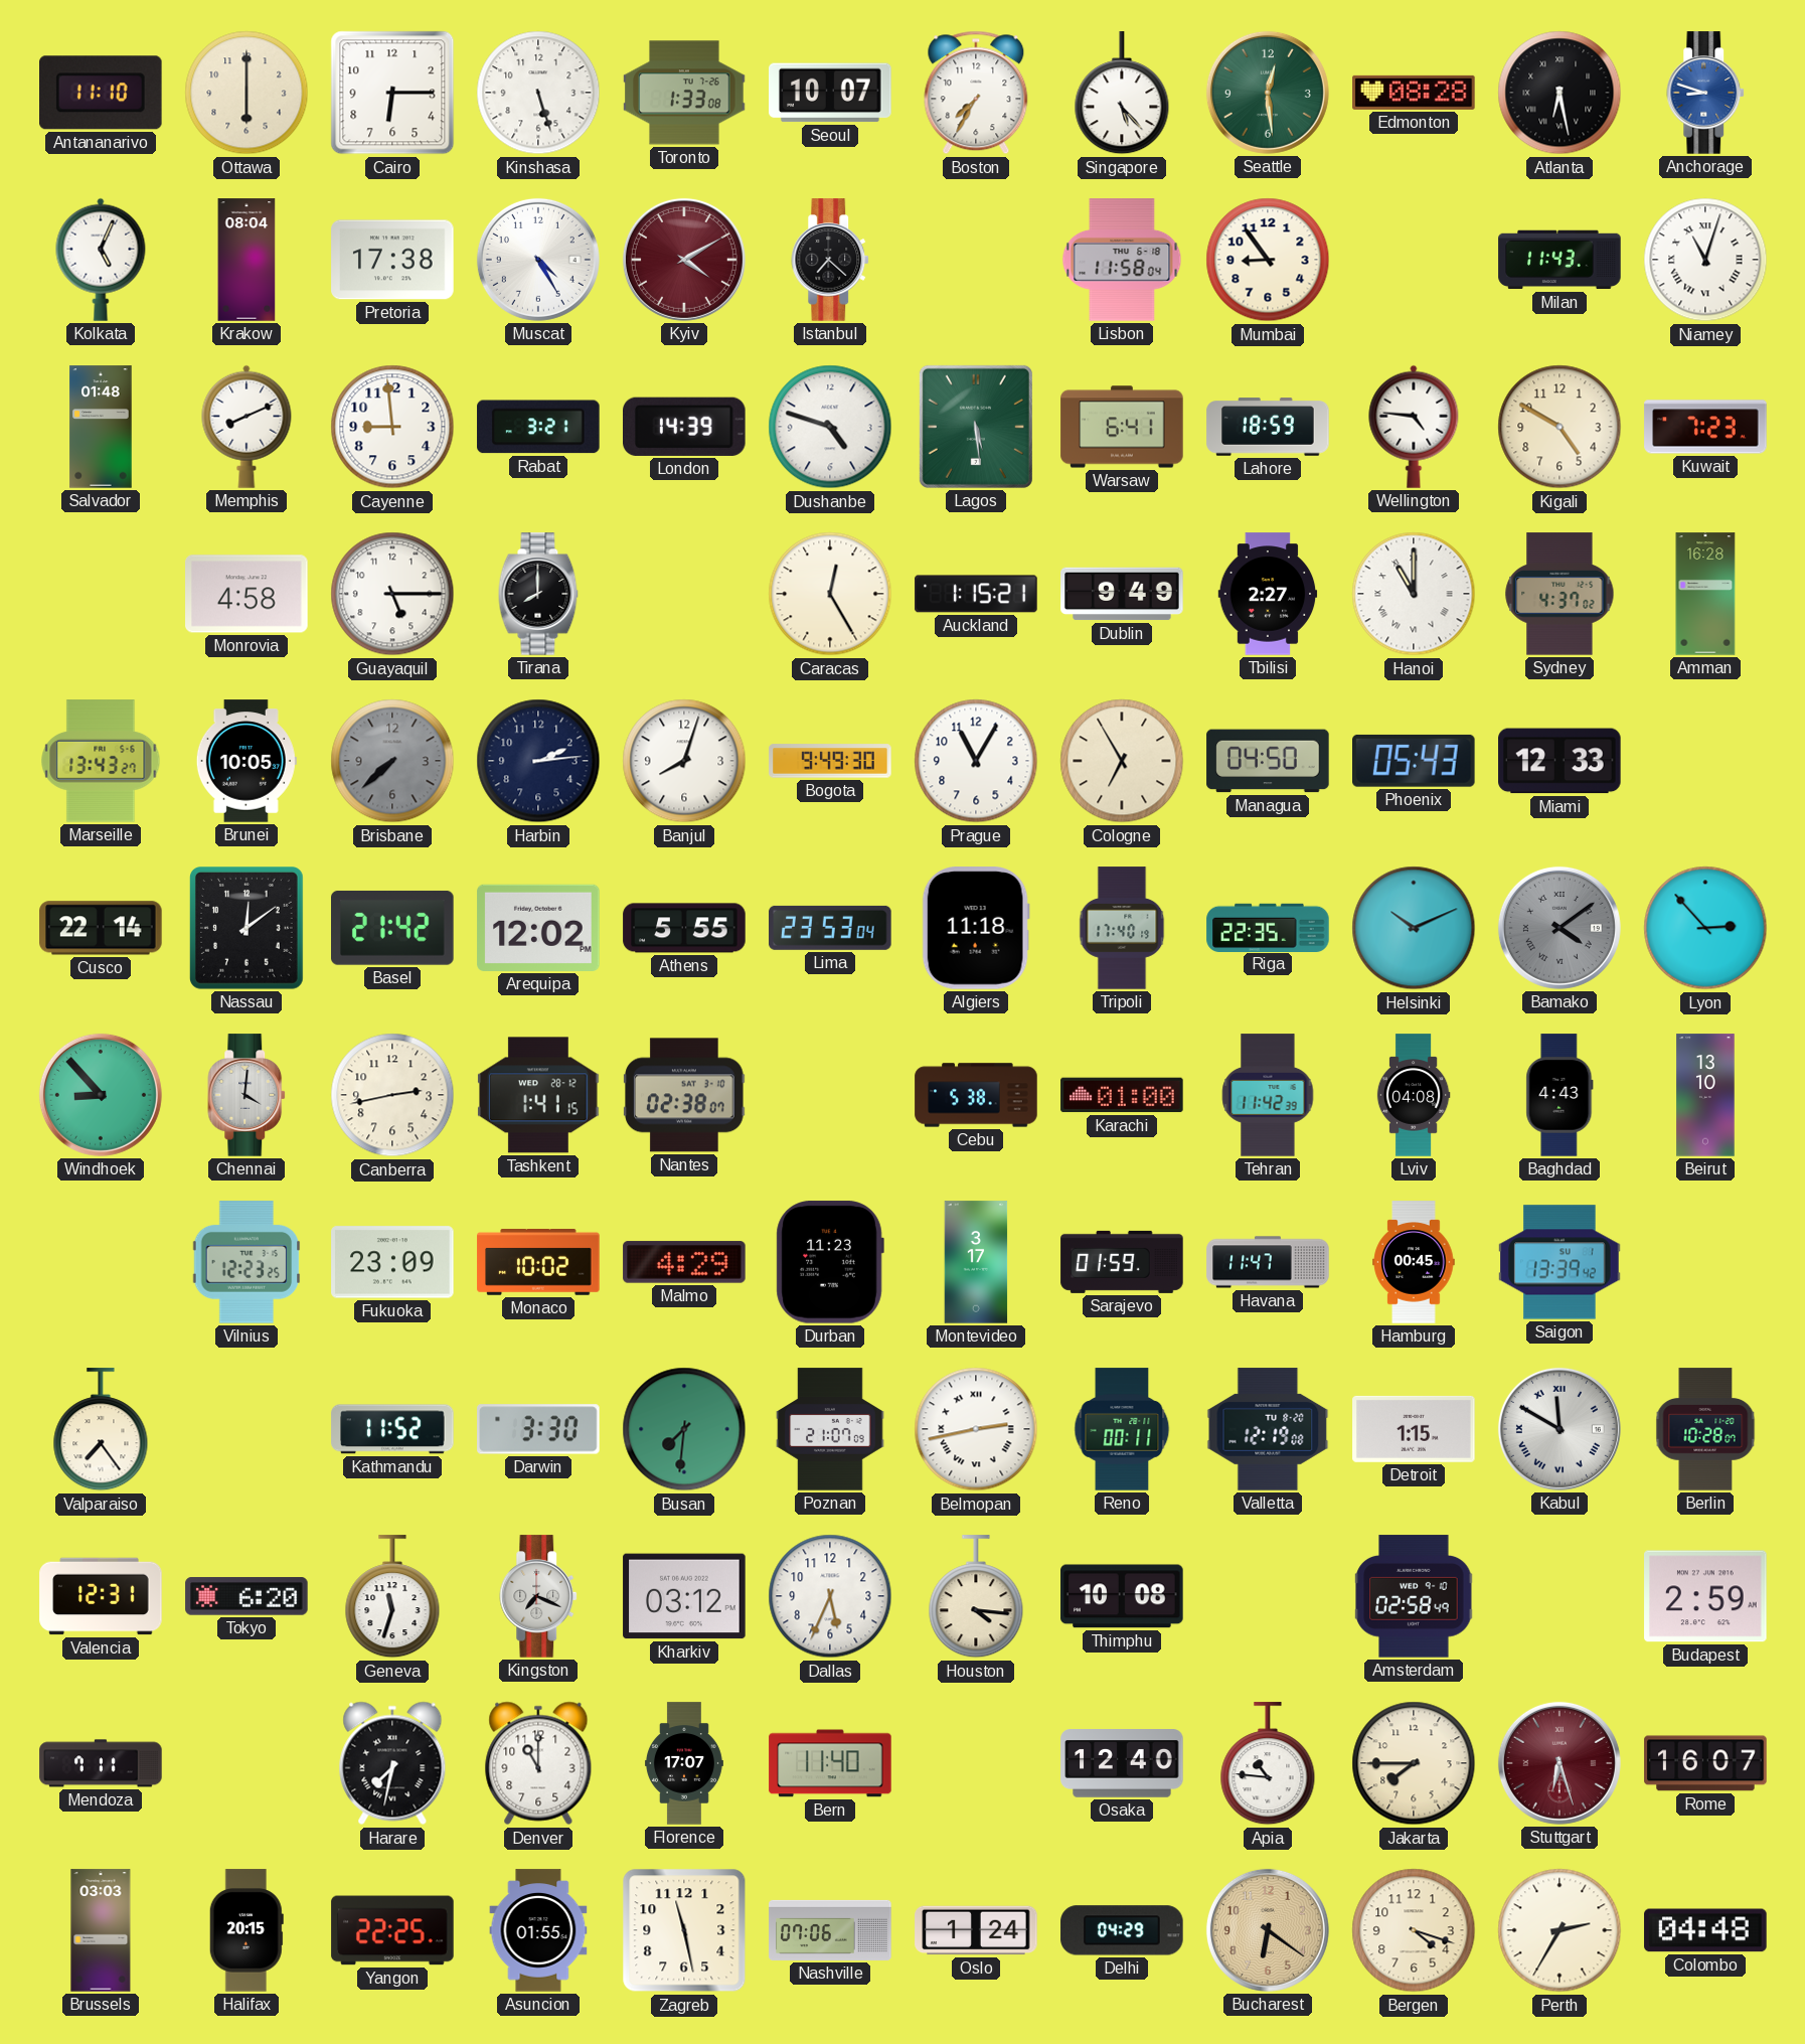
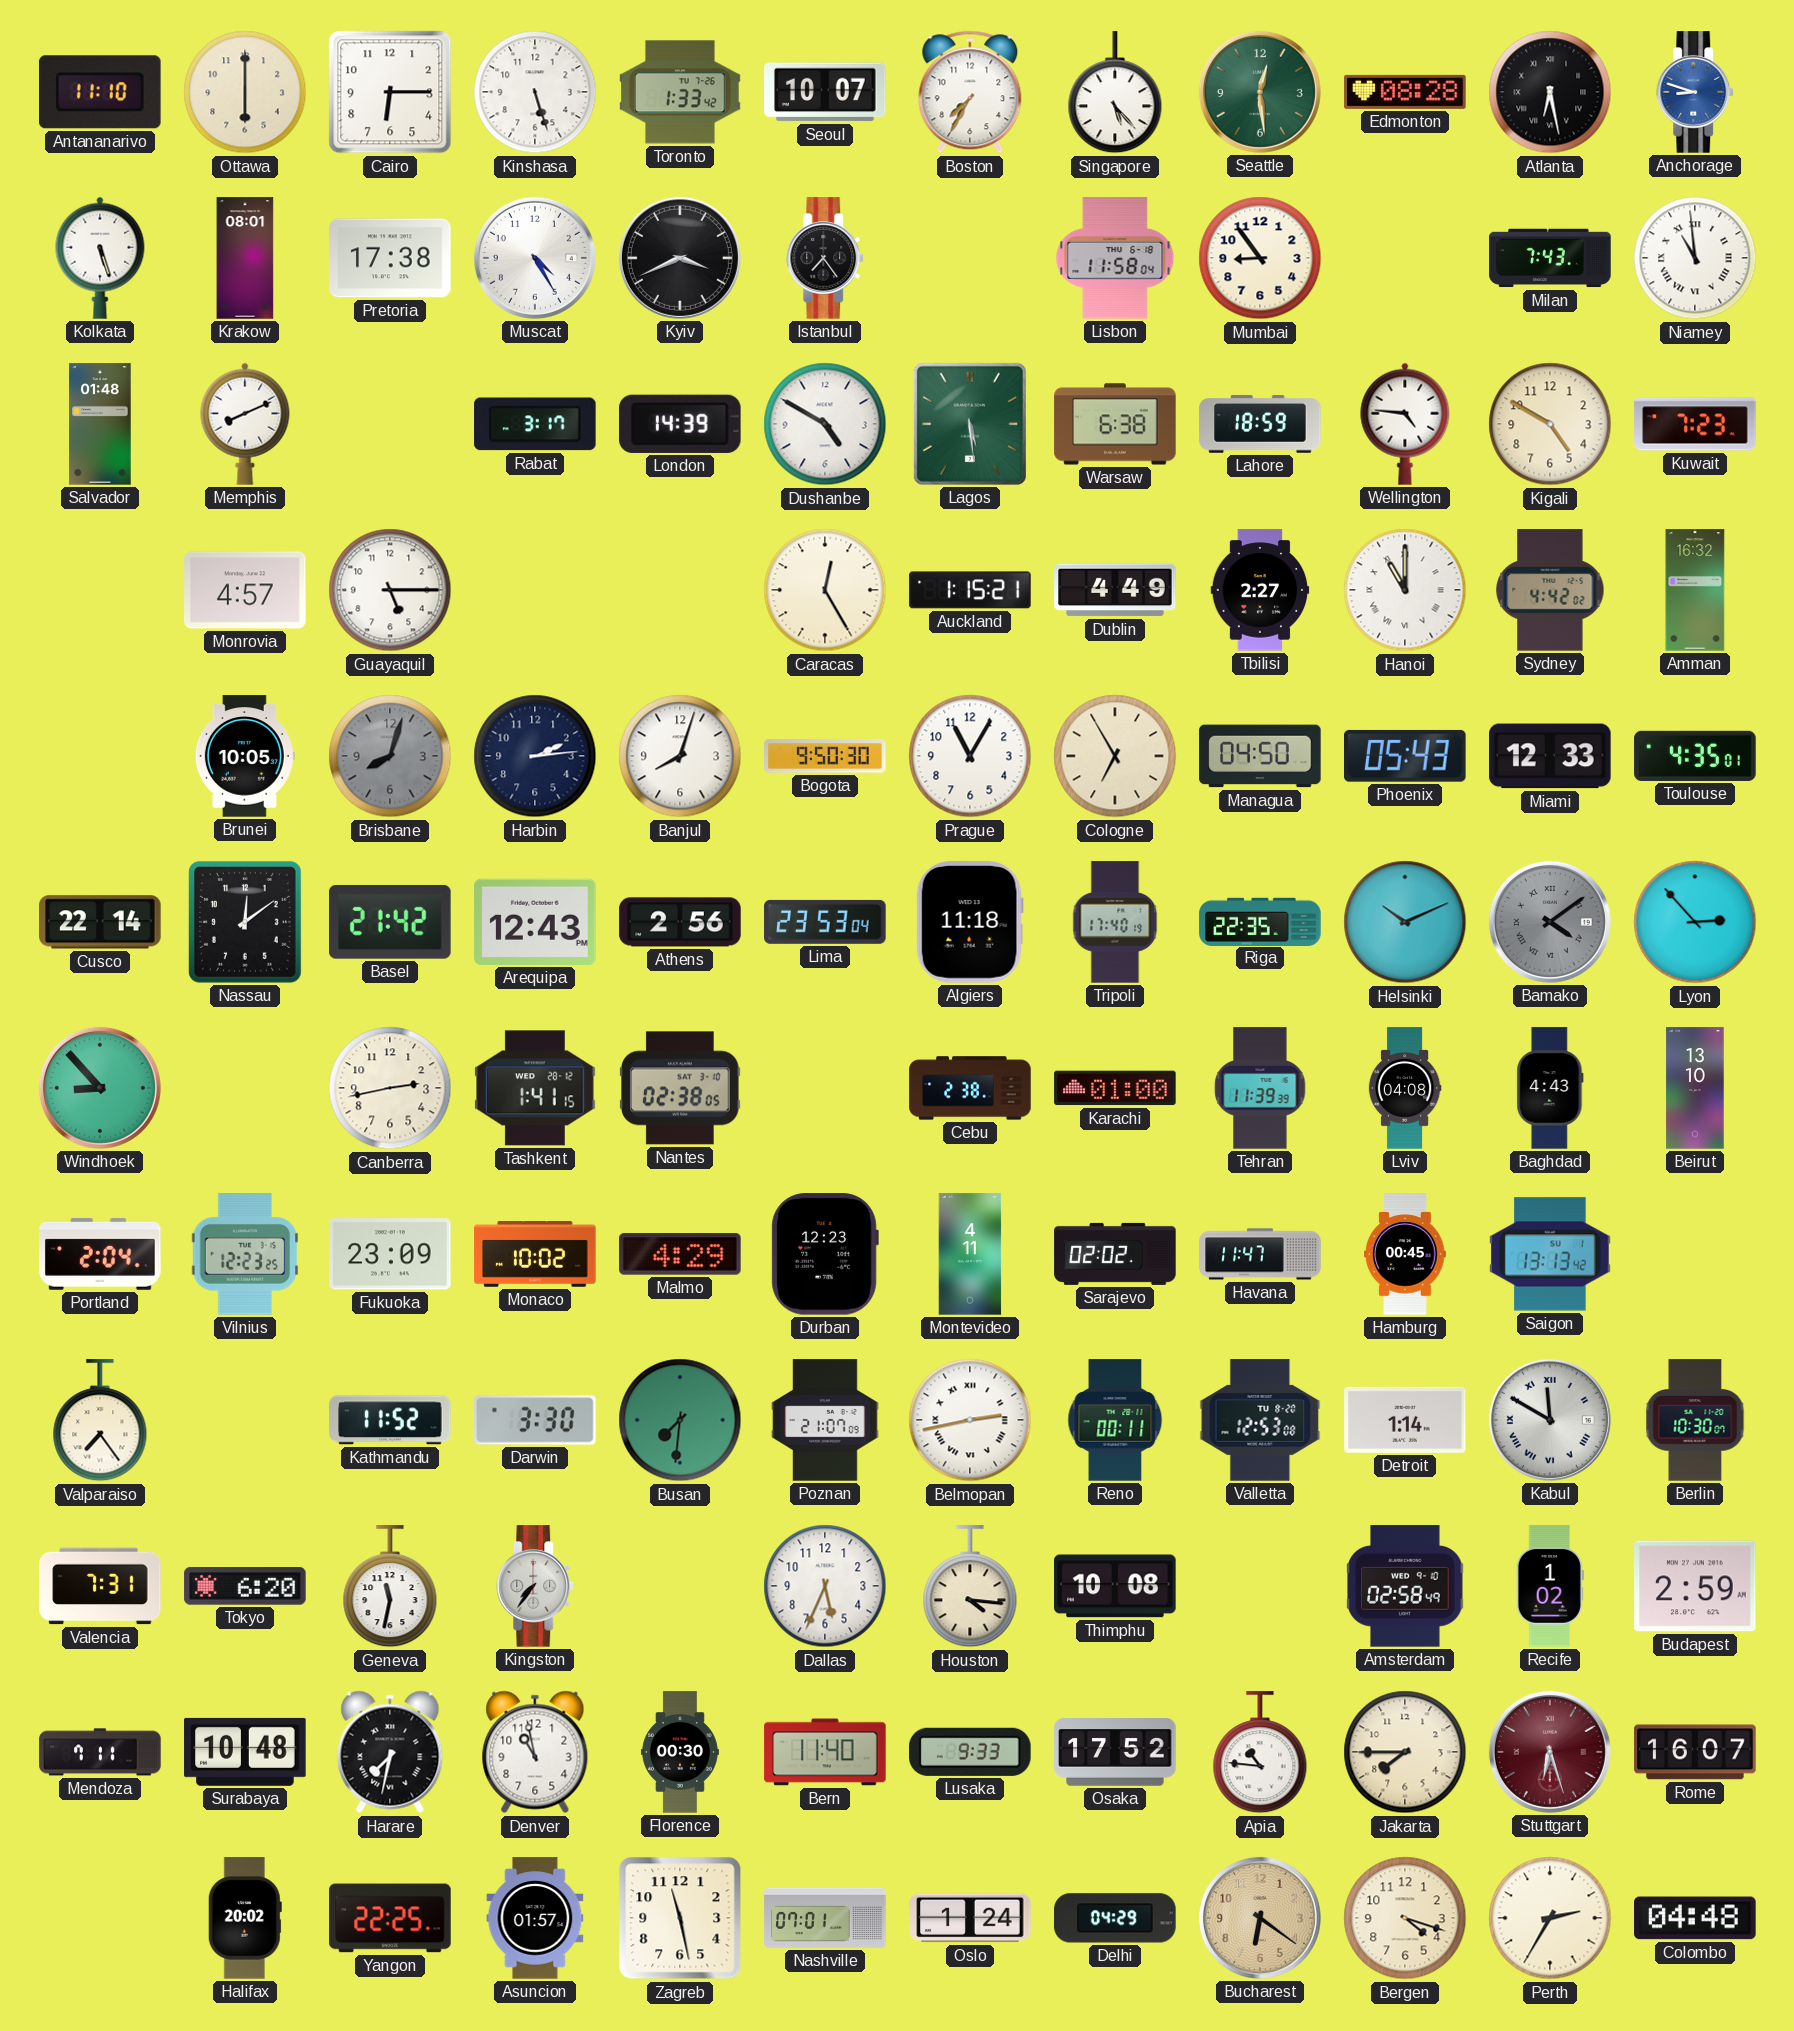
Toronto: 1:33:08 -> 1:33:42 (680, 92)
Kolkata: 5:04 -> 5:27 (100, 258)
Krakow: 08:04 -> 08:01 (245, 258)
Kyiv: 4:10 -> 3:41 (680, 258)
Kyiv dial: burgundy -> black (680, 258)
Istanbul: 7:22 -> 7:24 (826, 258)
Milan: 11:43 -> 7:43 (1550, 258)
Niamey: 11:03 -> 10:59 (1695, 258)
Cayenne: 8:59 -> none (392, 427)
Rabat: 3:21 -> 3:17 (535, 424)
Dushanbe: 4:48 -> 4:50 (825, 424)
Warsaw: 6:41 -> 6:38 (1115, 424)
Monrovia: 4:58 -> 4:57 (245, 590)
Tirana: 8:00 -> none (538, 594)
Dublin: 9:49 -> 4:49 (1115, 590)
Sydney: 4:37 -> 4:42 (1550, 590)
Amman: 16:28 -> 16:32 (1695, 590)
Marseille: 13:43 -> none (101, 761)
Brisbane: 7:38 -> 8:03 (390, 756)
Bogota: 9:49 -> 9:50 (825, 756)
Toulouse: none -> 4:35 (1695, 756)
Arequipa: 12:02 -> 12:43 (535, 922)
Athens: 5:55 -> 2:56 (680, 922)
Chennai: 4:01 -> none (248, 1095)
Nantes: 02:38:07 -> 02:38:05 (680, 1088)
Cebu: 5:38 -> 2:38 (970, 1088)
Tehran: 11:42 -> 11:39 (1260, 1088)
Portland: none -> 2:04 (100, 1254)
Durban: 11:23 -> 12:23 (825, 1254)
Montevideo: 3:17 -> 4:11 (970, 1254)
Sarajevo: 01:59 -> 02:02 (1115, 1254)
Saigon: 13:39 -> 13:13 (1550, 1254)
Valletta: 12:19 -> 12:53 (1260, 1420)
Detroit: 1:15 -> 1:14 (1405, 1420)
Berlin: 10:28 -> 10:30 (1695, 1420)
Valencia: 12:31 -> 7:31 (100, 1586)
Geneva: 11:33 -> 11:32 (390, 1587)
Kingston: 7:19 -> 7:36 (536, 1586)
Kharkiv: 03:12 -> none (684, 1596)
Recife: none -> 1:02 (1550, 1586)
Surabaya: none -> 10:48 (245, 1752)
Denver: 11:00 -> 10:58 (535, 1752)
Florence: 17:07 -> 00:30 (680, 1752)
Lusaka: none -> 9:33 (971, 1752)
Osaka: 12:40 -> 17:52 (1115, 1752)
Brussels: 03:03 -> none (101, 1930)
Halifax: 20:15 -> 20:02 (245, 1918)
Asuncion: 01:55 -> 01:57 (535, 1918)
Nashville: 07:06 -> 07:01 (825, 1918)
